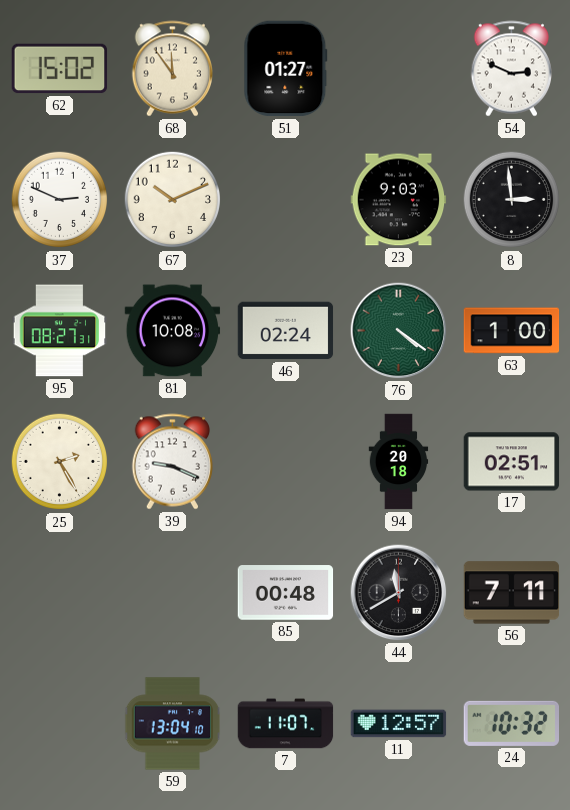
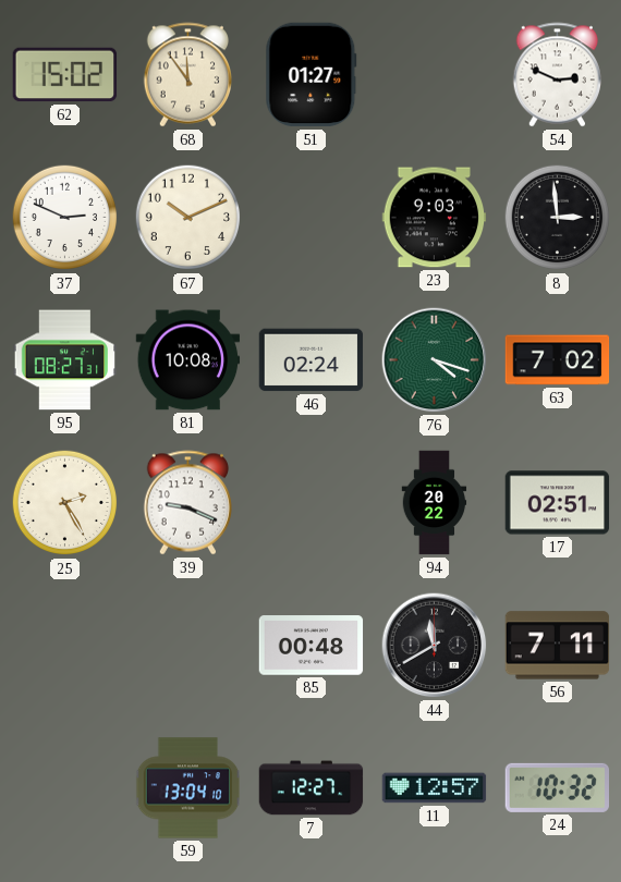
76: 4:21 -> 4:18 (435, 360)
63: 1:00 -> 7:02 (558, 360)
94: 20:18 -> 20:22 (435, 503)
7: 11:07 -> 12:27 (312, 788)
